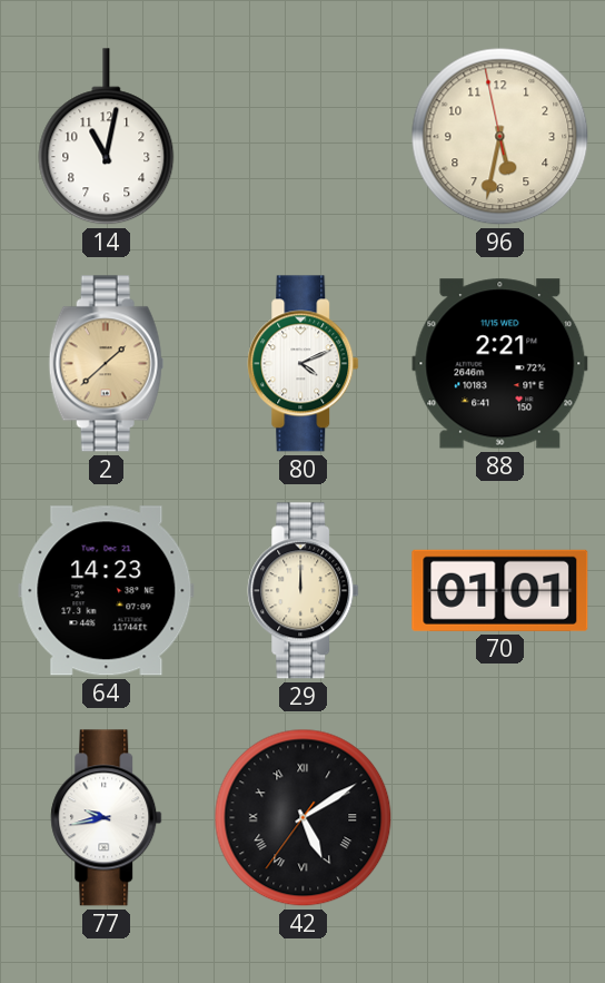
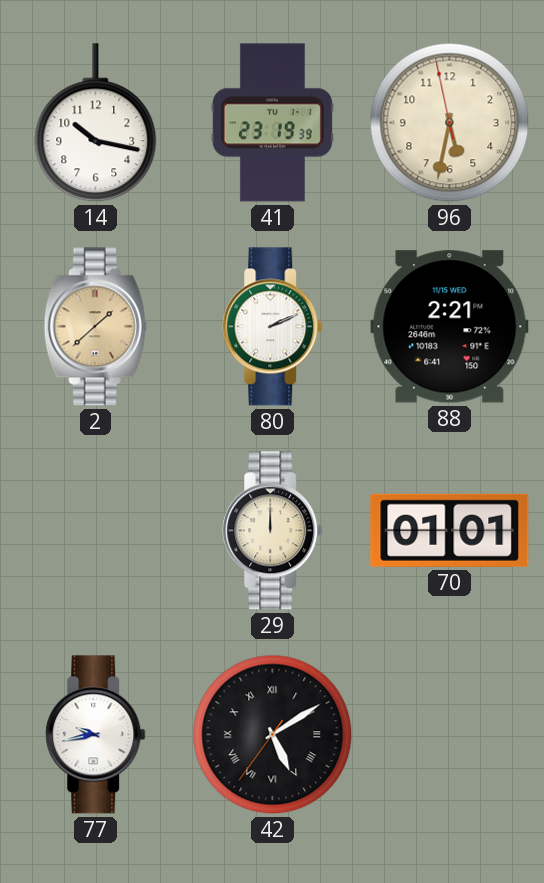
14: 11:02 -> 10:17 (96, 123)
41: none -> 23:19 (272, 123)
80: 4:11 -> 2:11 (273, 327)
64: 14:23 -> none (107, 591)
